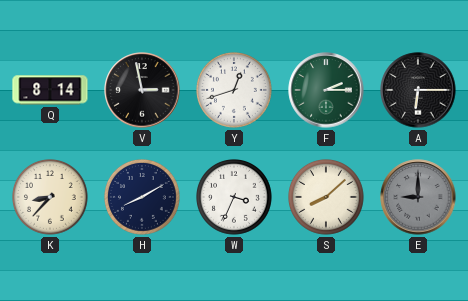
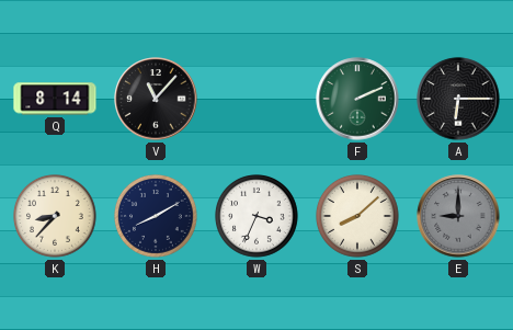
V: 2:58 -> 11:07 (156, 99)
Y: 12:42 -> none (235, 91)
F: 2:15 -> 2:11 (357, 99)
